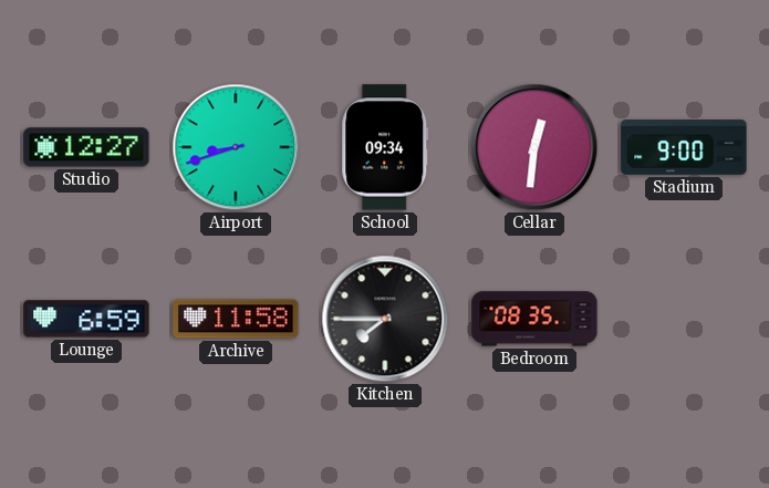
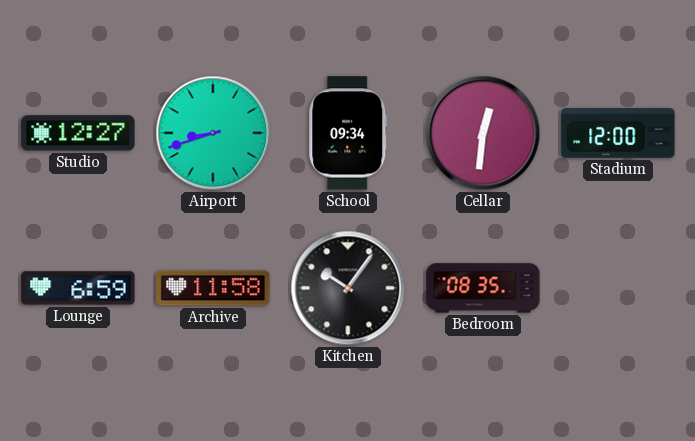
Stadium: 9:00 -> 12:00 (618, 133)
Kitchen: 7:45 -> 10:06 (348, 288)
